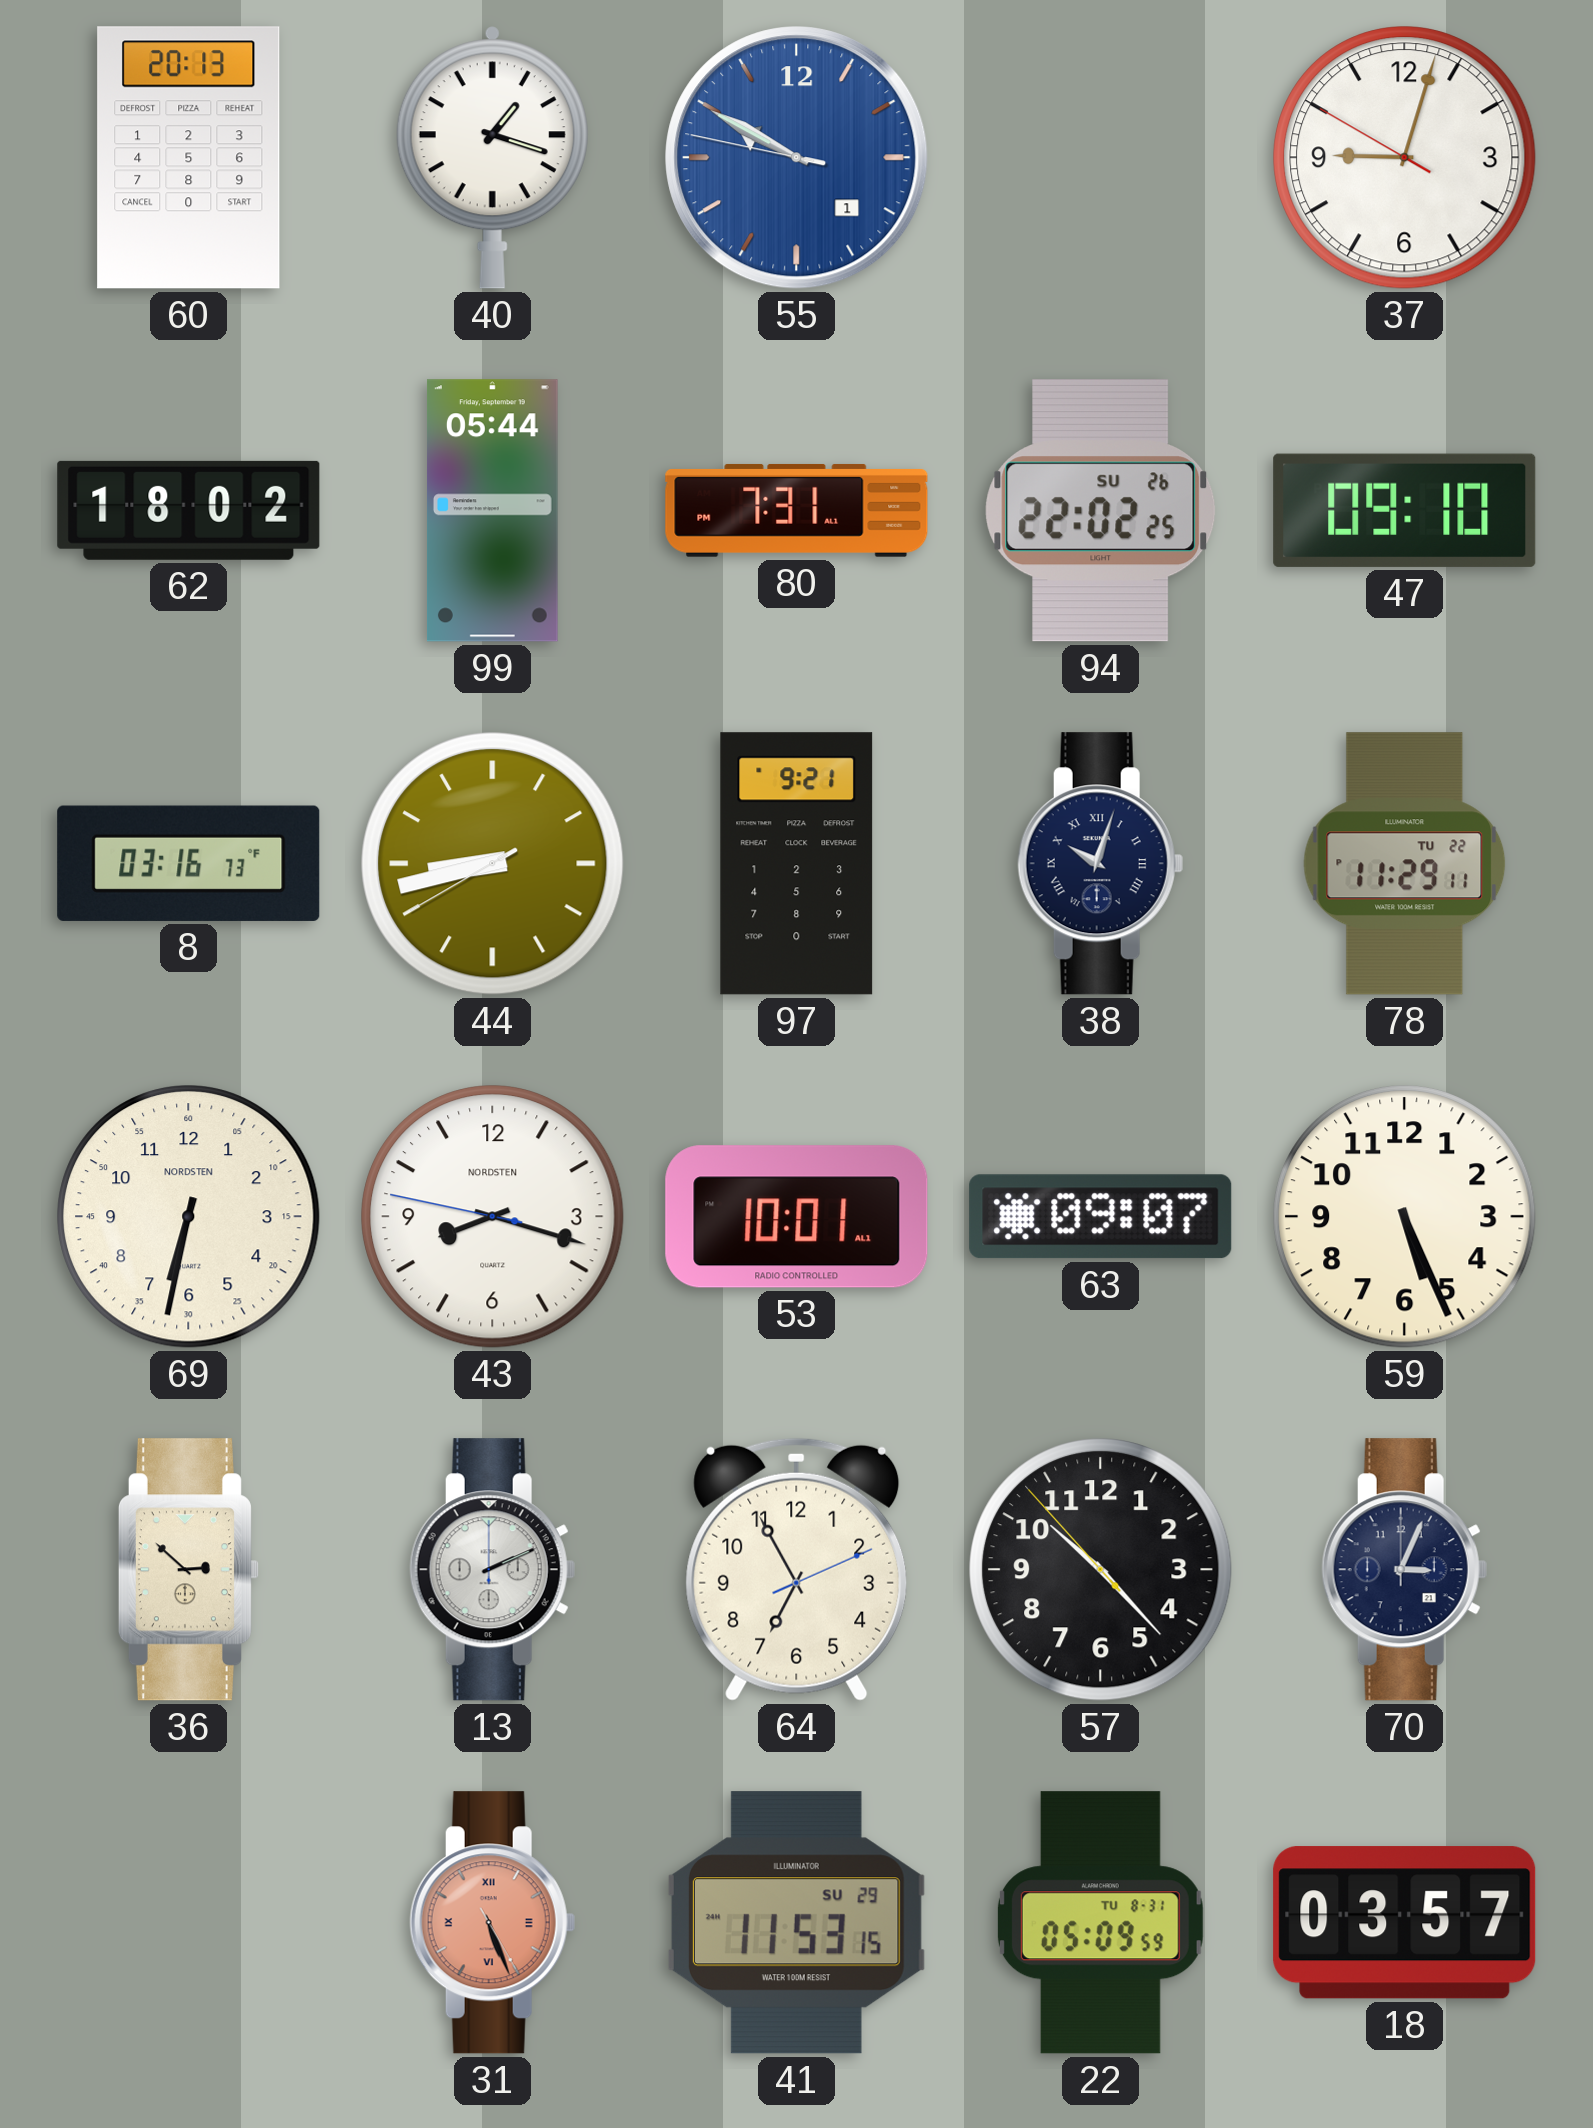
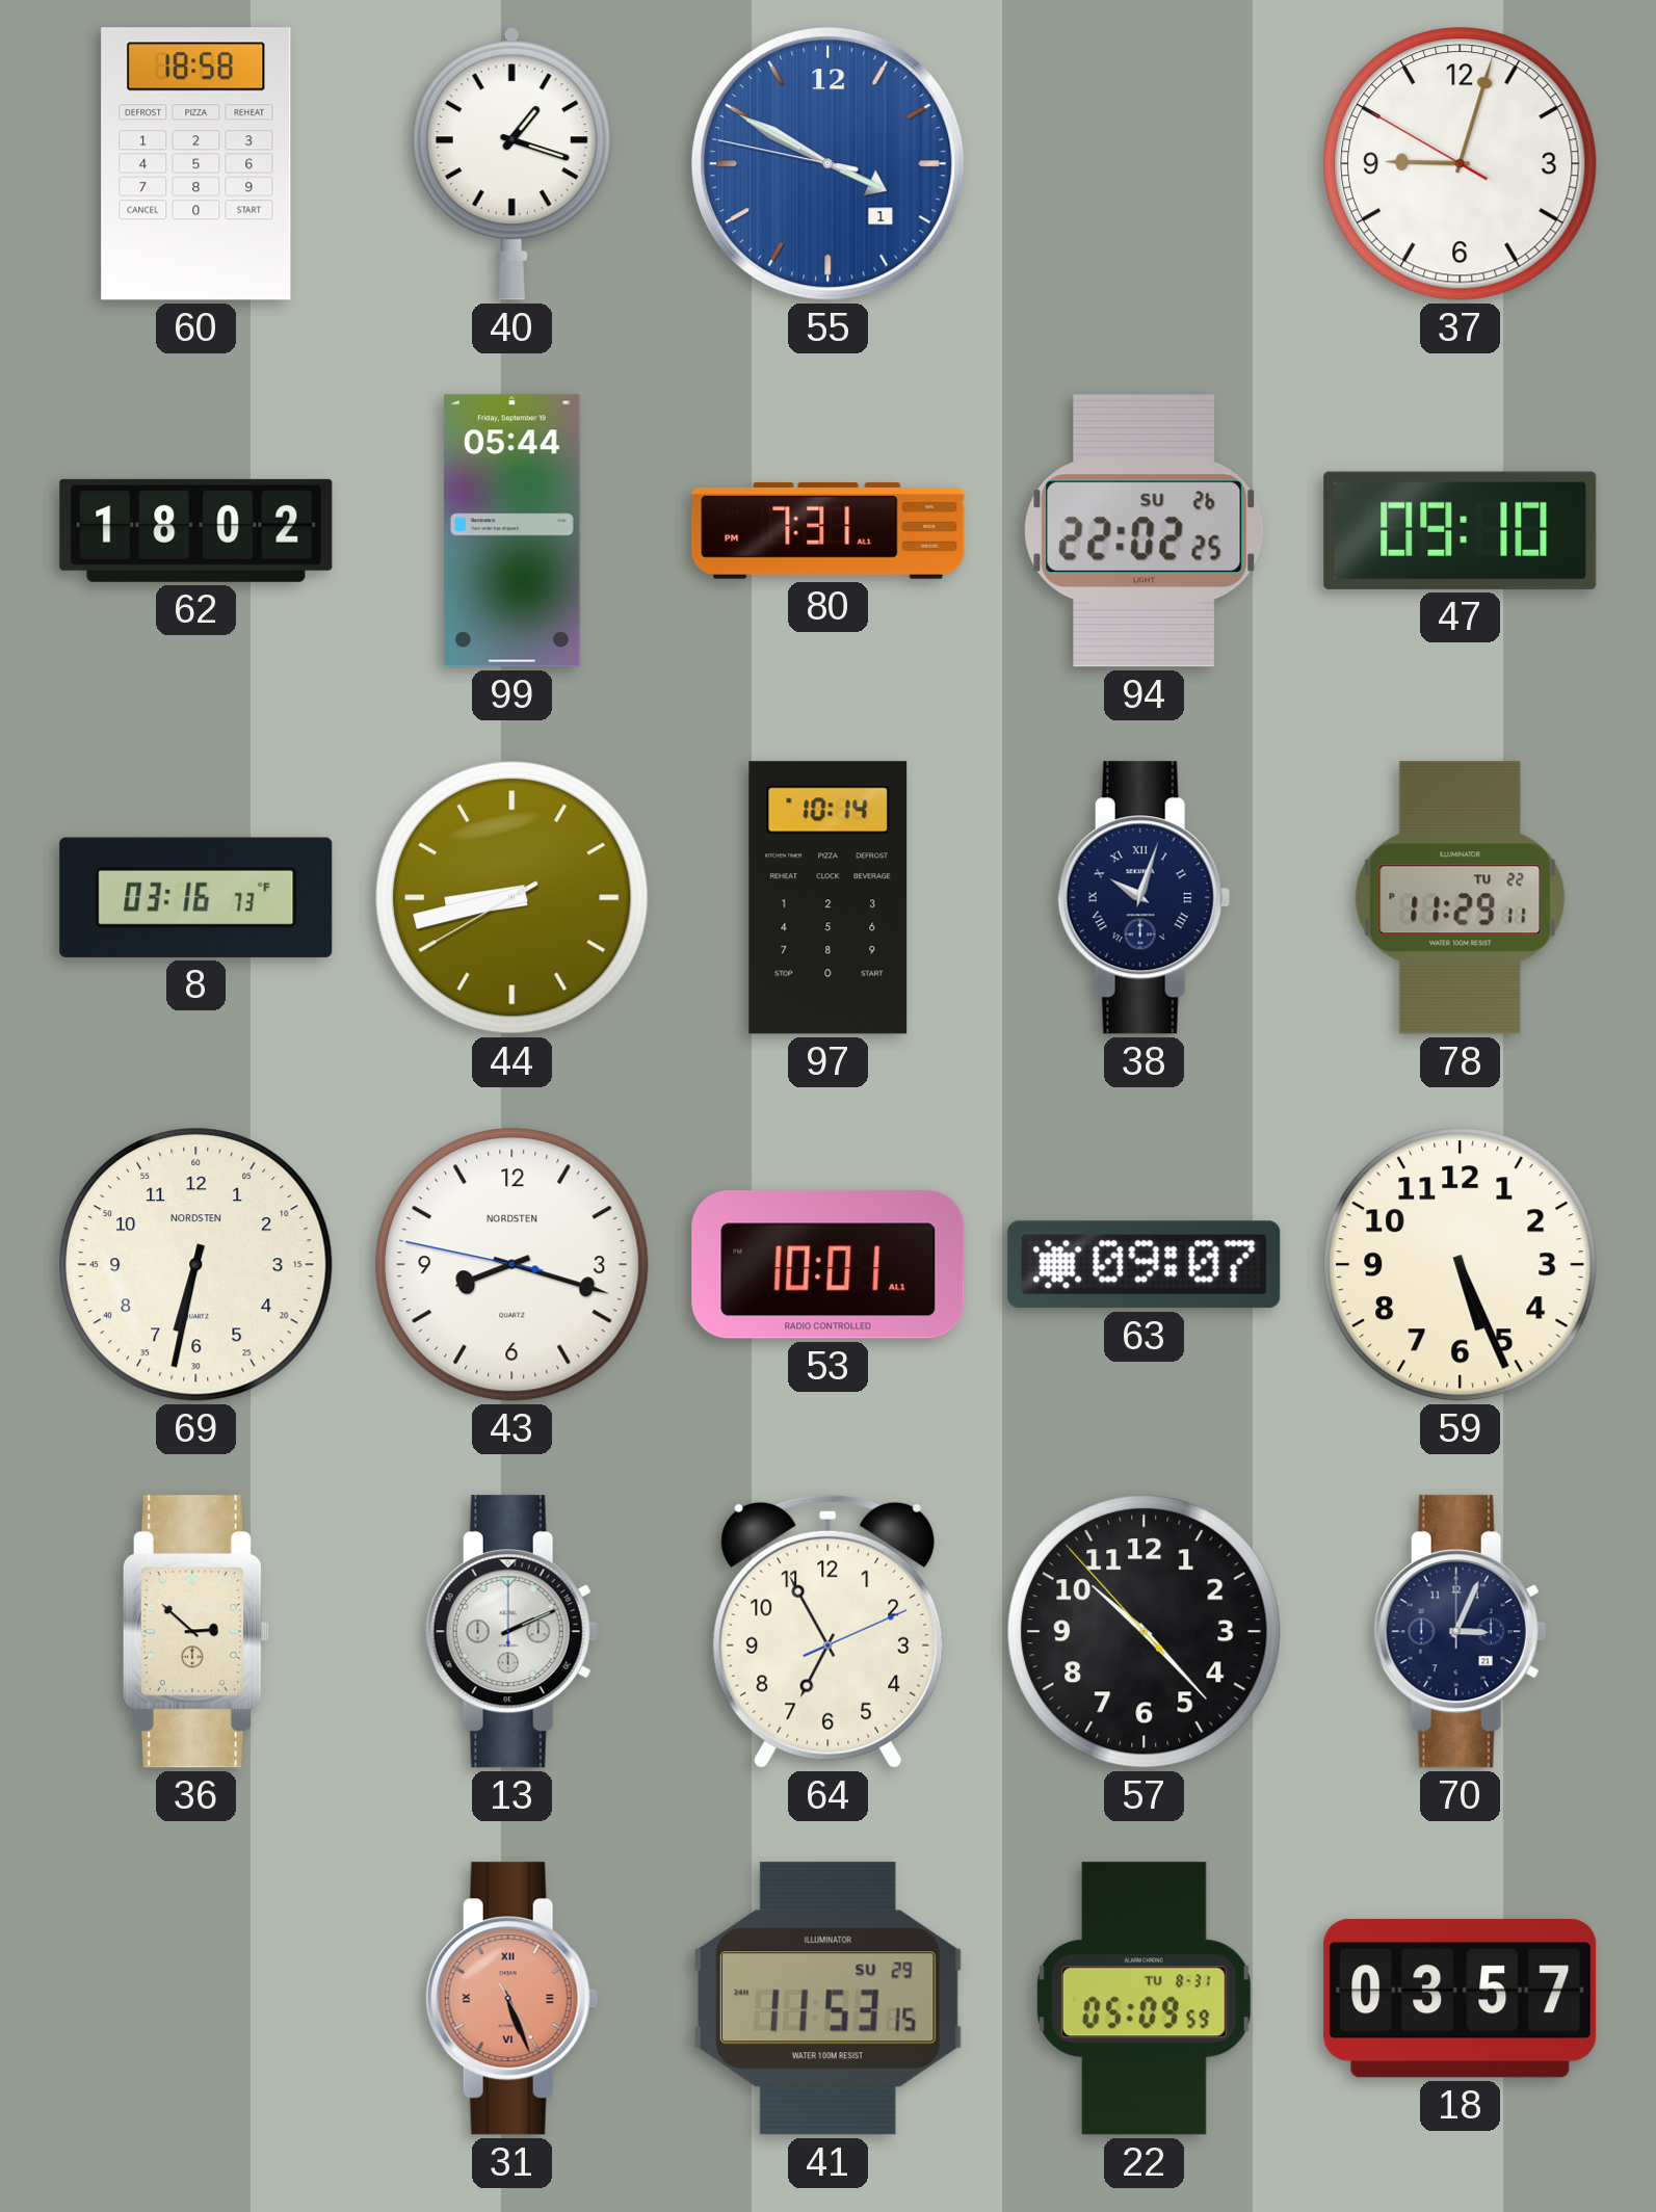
60: 20:13 -> 18:58 (196, 164)
55: 9:49 -> 3:49 (829, 164)
97: 9:21 -> 10:14 (829, 898)
